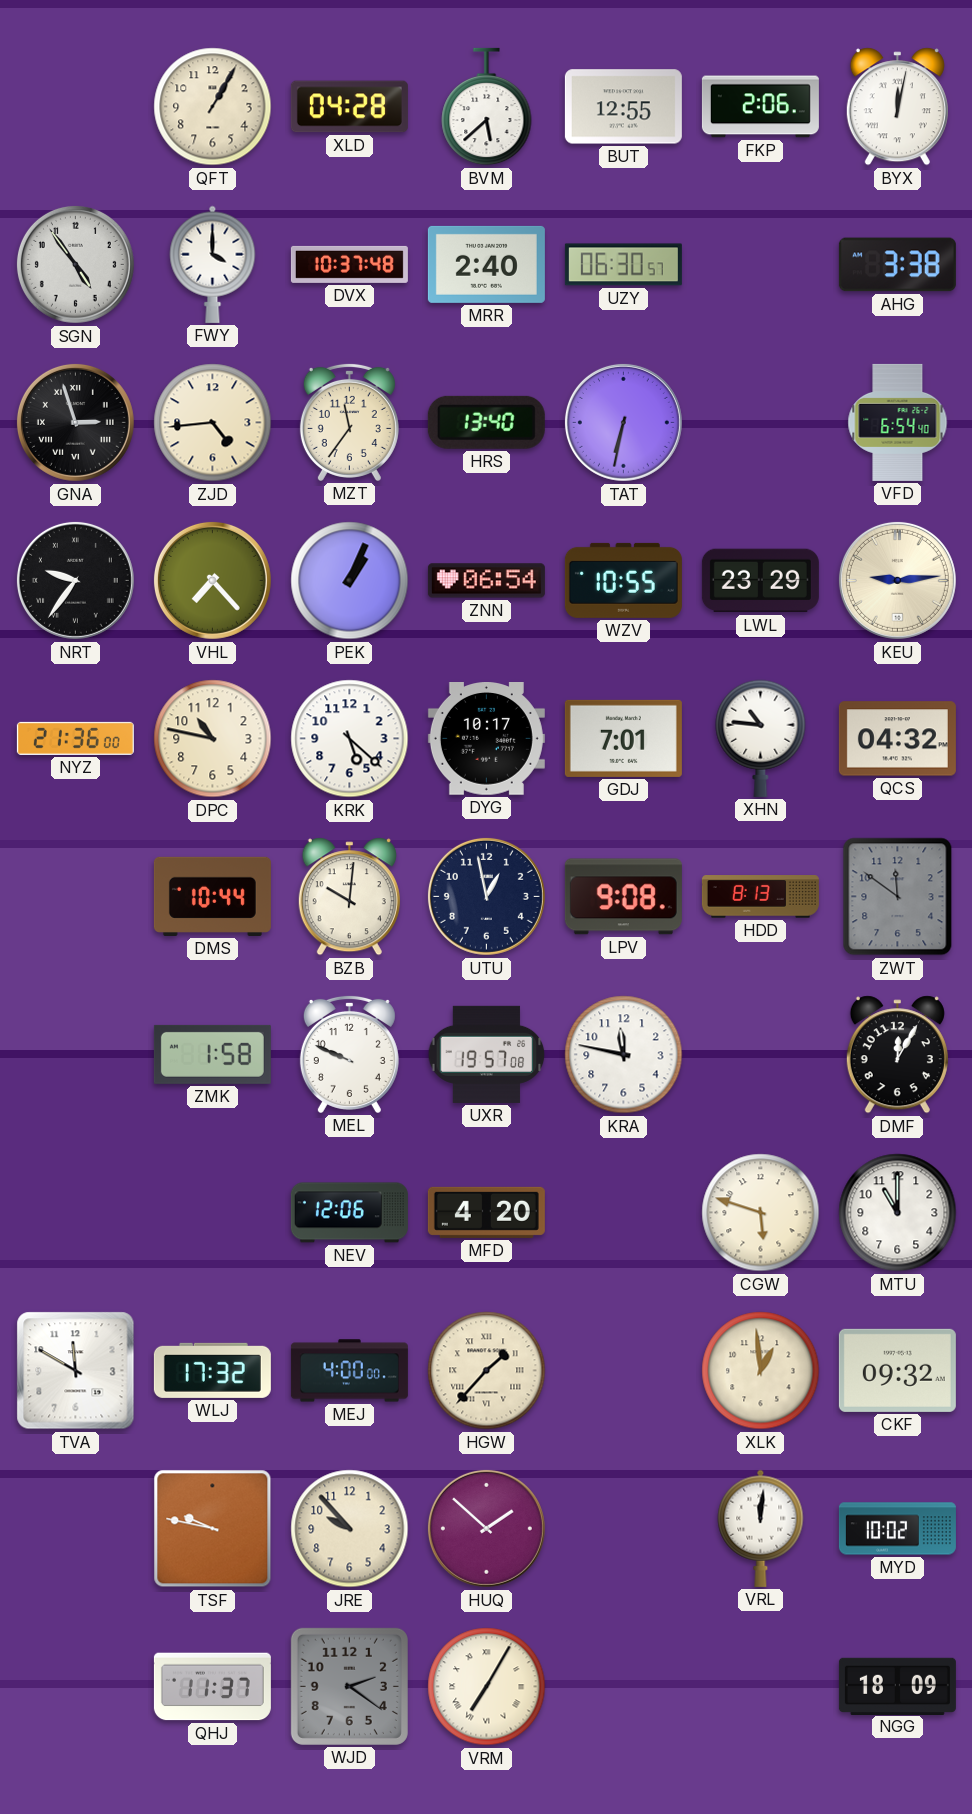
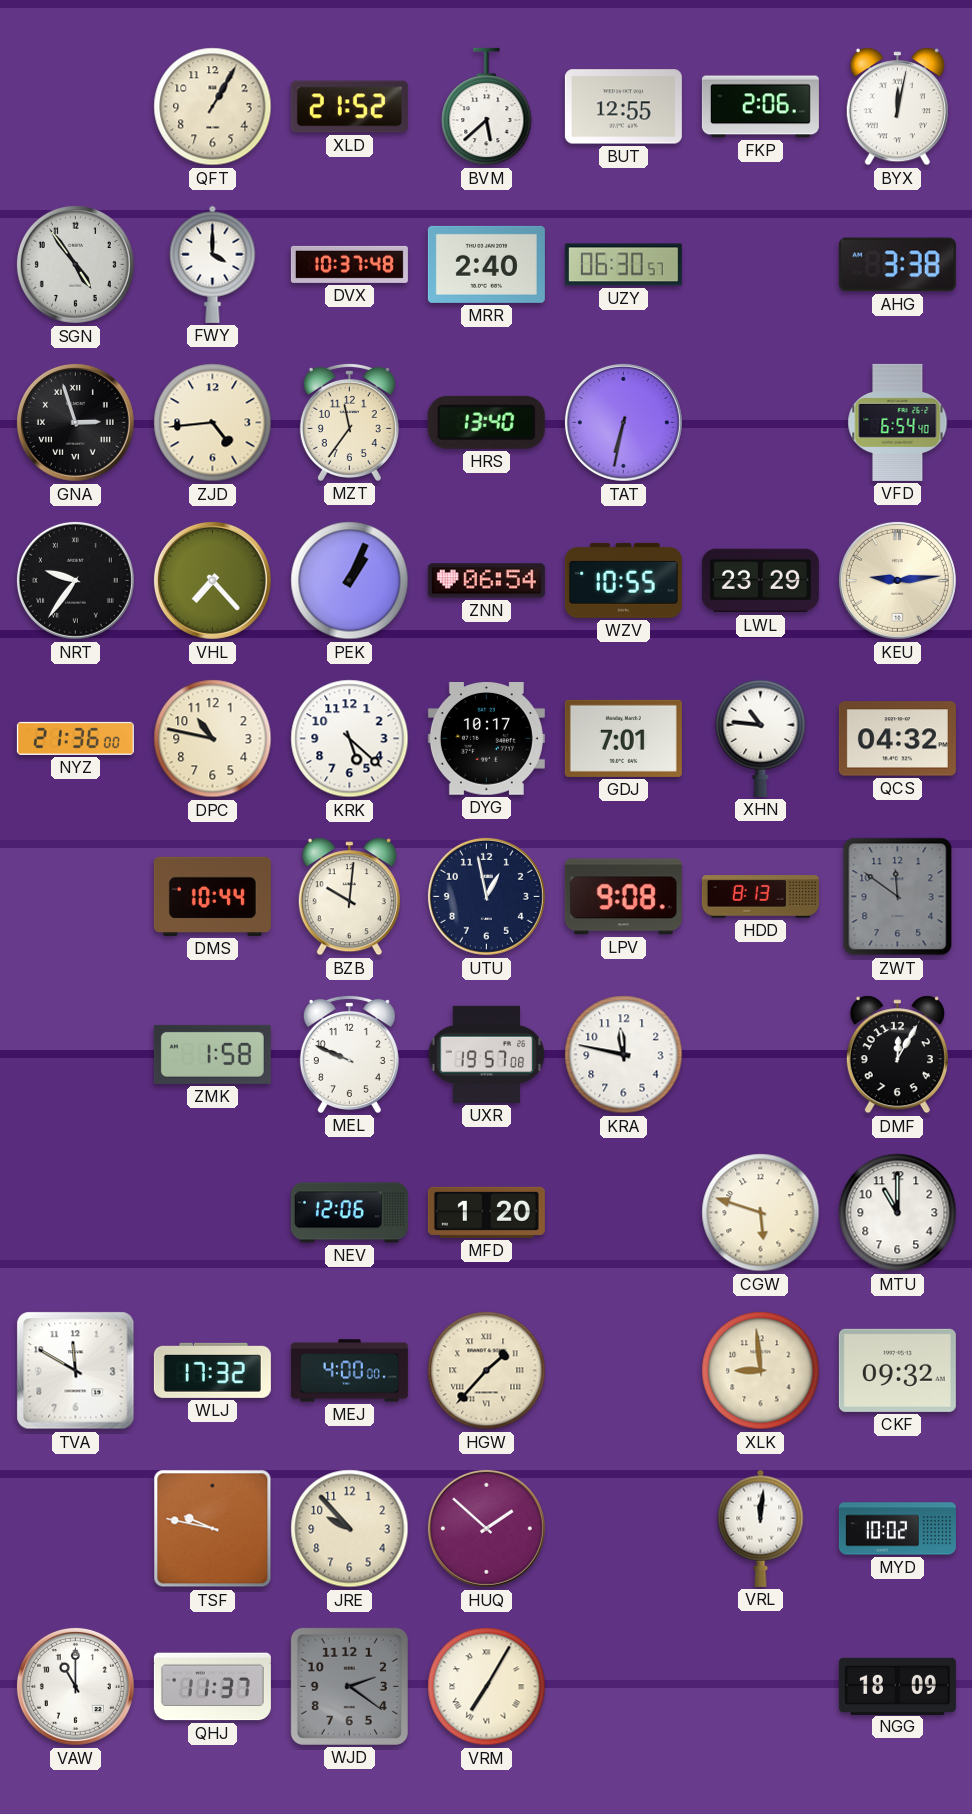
XLD: 04:28 -> 21:52 (349, 107)
MFD: 4:20 -> 1:20 (486, 1212)
XLK: 12:59 -> 8:59 (761, 1371)
VAW: none -> 11:00 (75, 1686)
